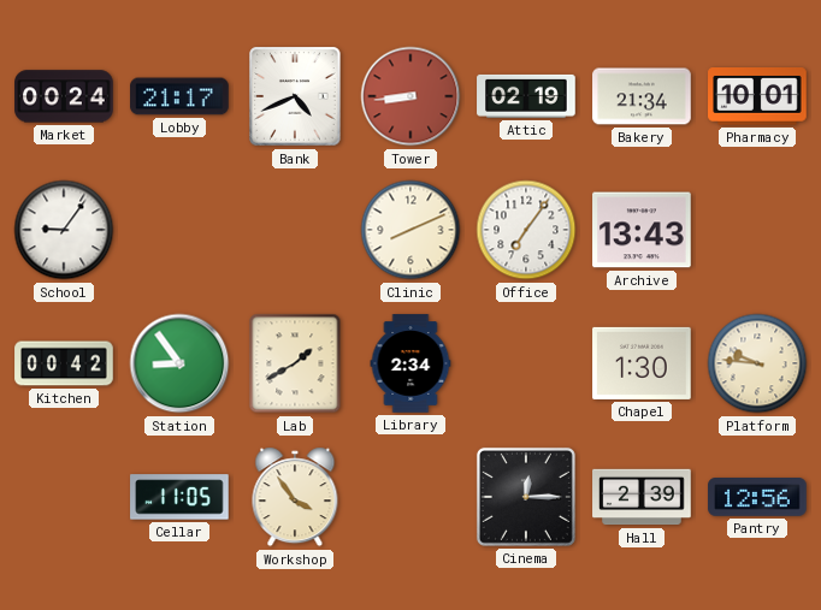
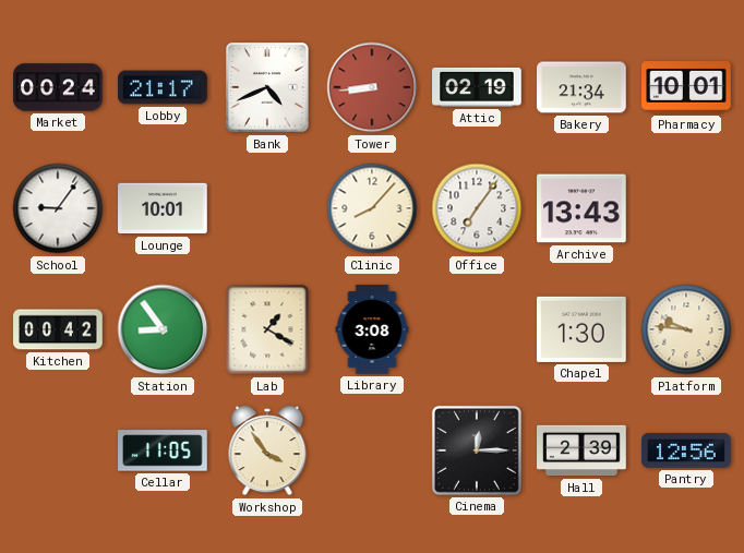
Lounge: none -> 10:01 (163, 208)
Clinic: 8:11 -> 8:07 (372, 208)
Lab: 1:40 -> 1:20 (267, 329)
Library: 2:34 -> 3:08 (372, 329)
